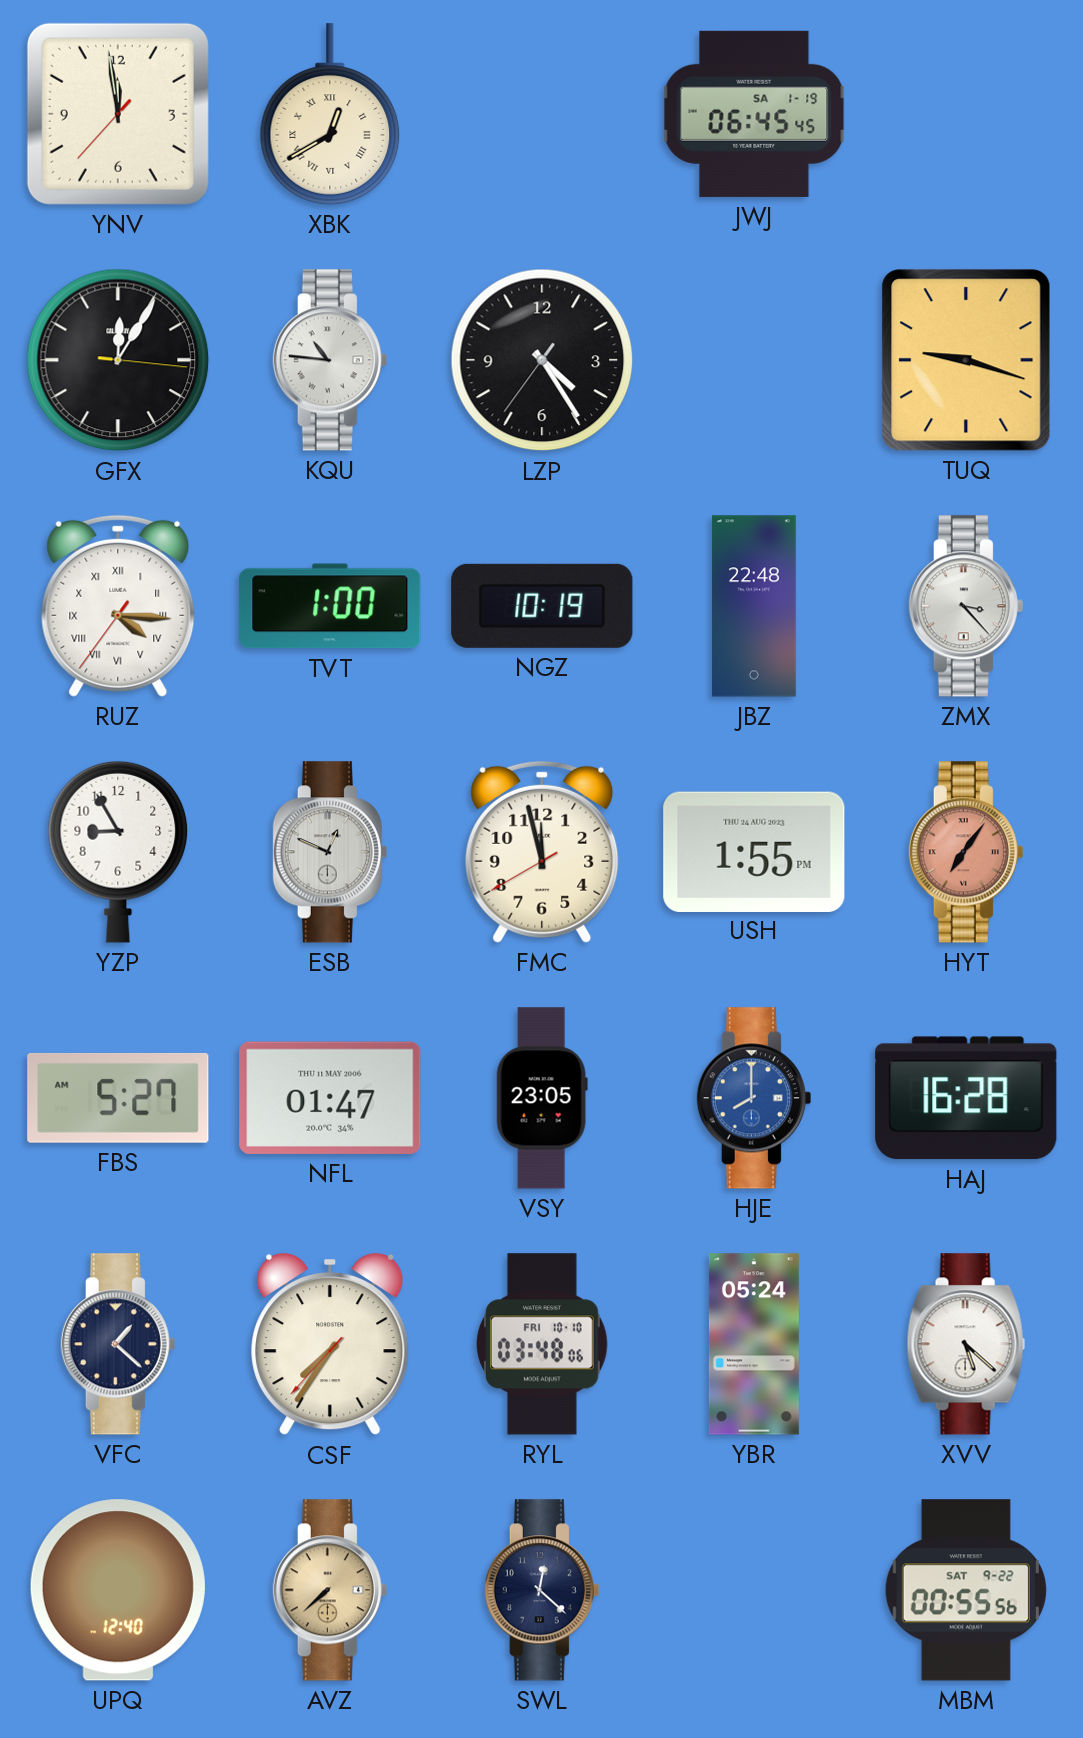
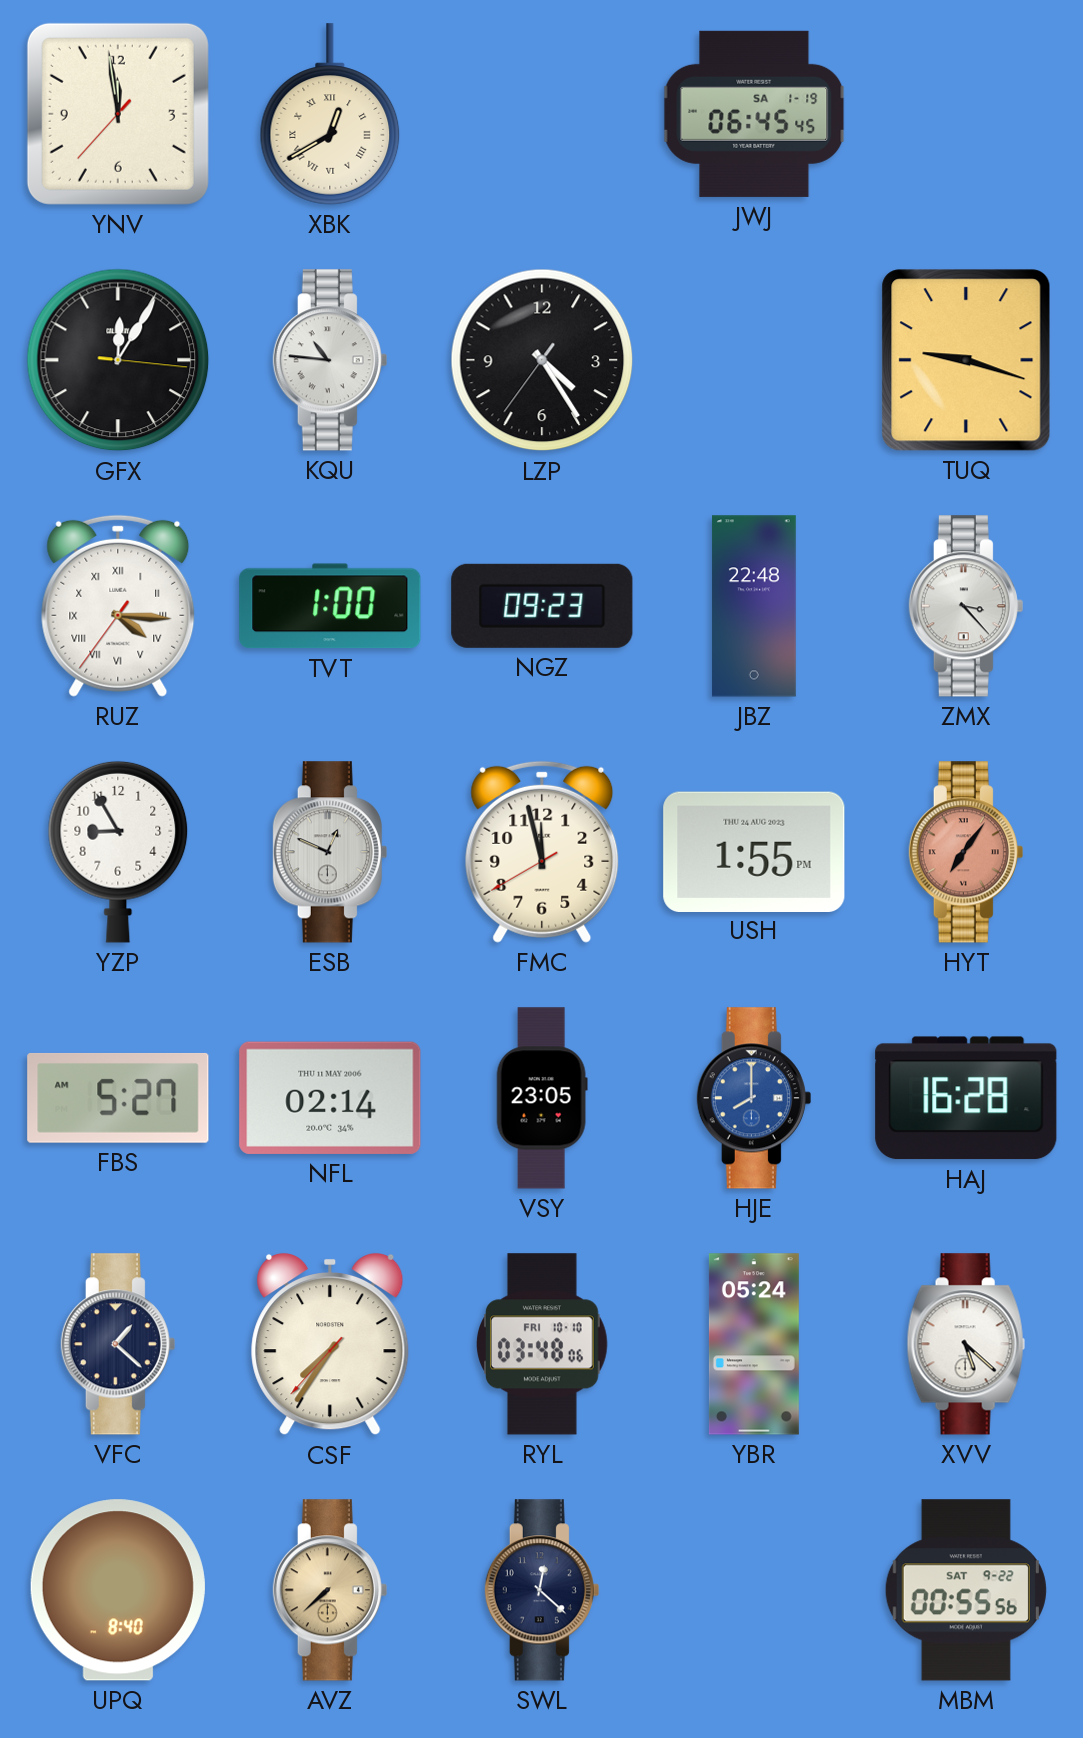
NGZ: 10:19 -> 09:23 (542, 606)
NFL: 01:47 -> 02:14 (330, 1098)
UPQ: 12:40 -> 8:40 (118, 1590)
